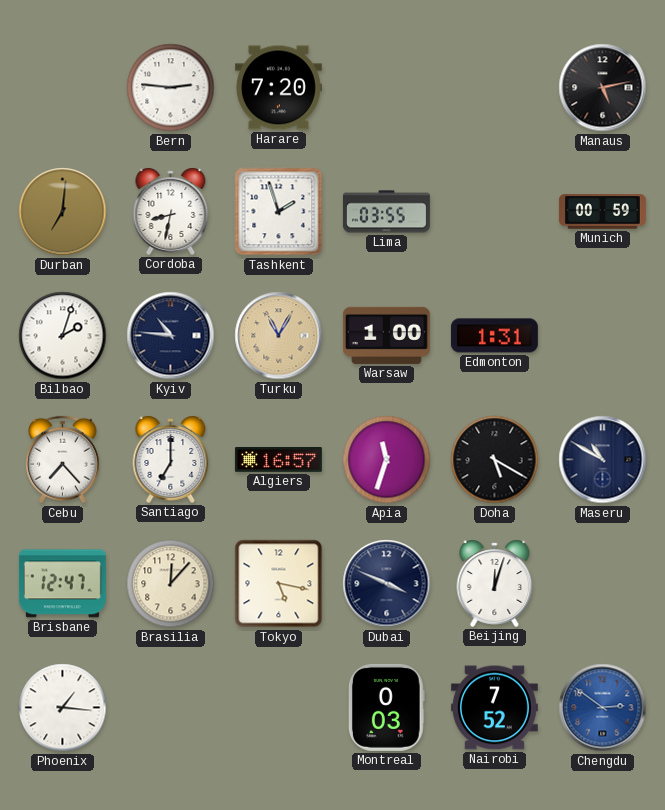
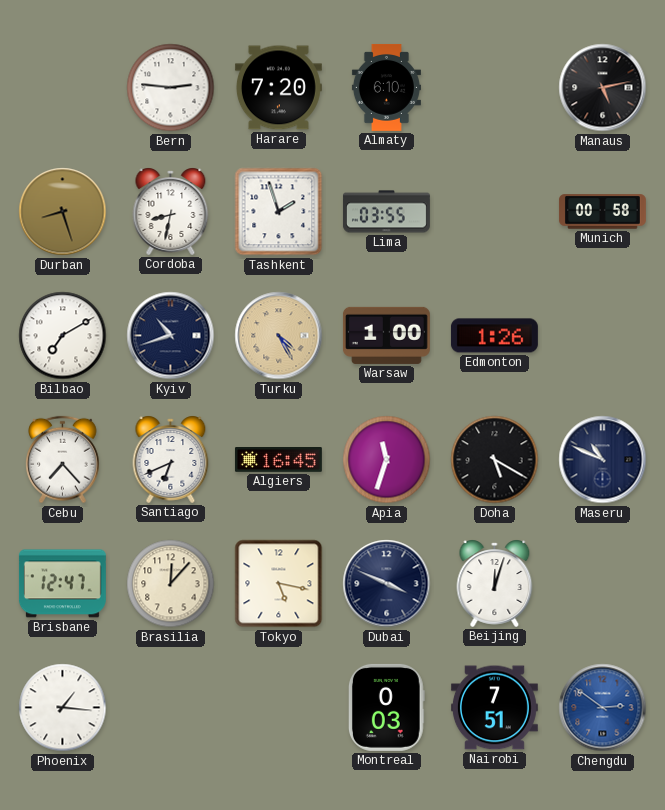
Almaty: none -> 6:10 (386, 87)
Durban: 7:01 -> 8:27 (63, 212)
Munich: 00:59 -> 00:58 (602, 212)
Bilbao: 2:03 -> 7:10 (63, 336)
Kyiv: 10:46 -> 10:42 (171, 336)
Turku: 11:05 -> 4:25 (279, 336)
Edmonton: 1:31 -> 1:26 (494, 336)
Santiago: 7:00 -> 6:41 (171, 459)
Algiers: 16:57 -> 16:45 (278, 460)
Maseru: 10:50 -> 10:49 (603, 460)
Nairobi: 7:52 -> 7:51 (494, 708)
